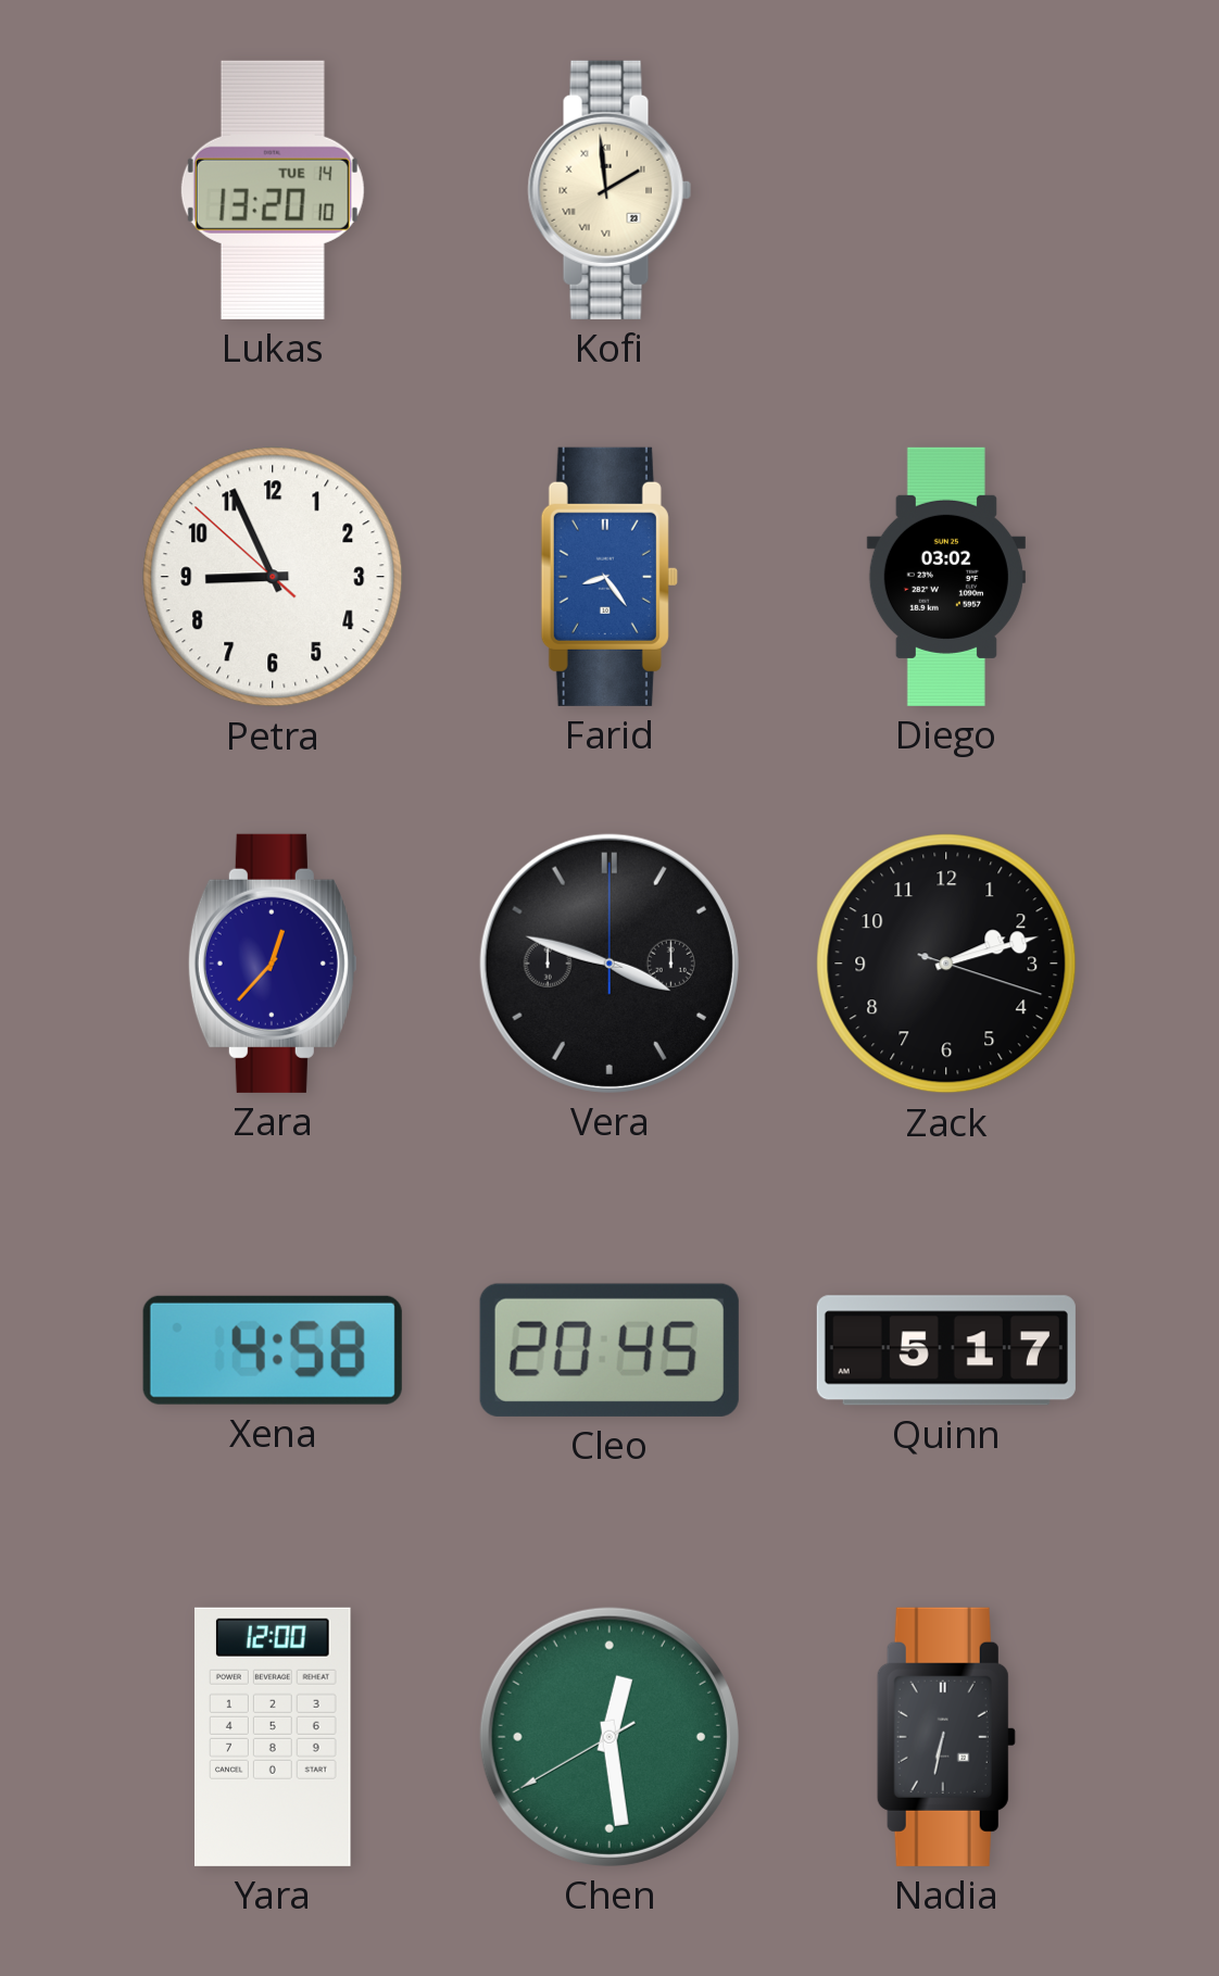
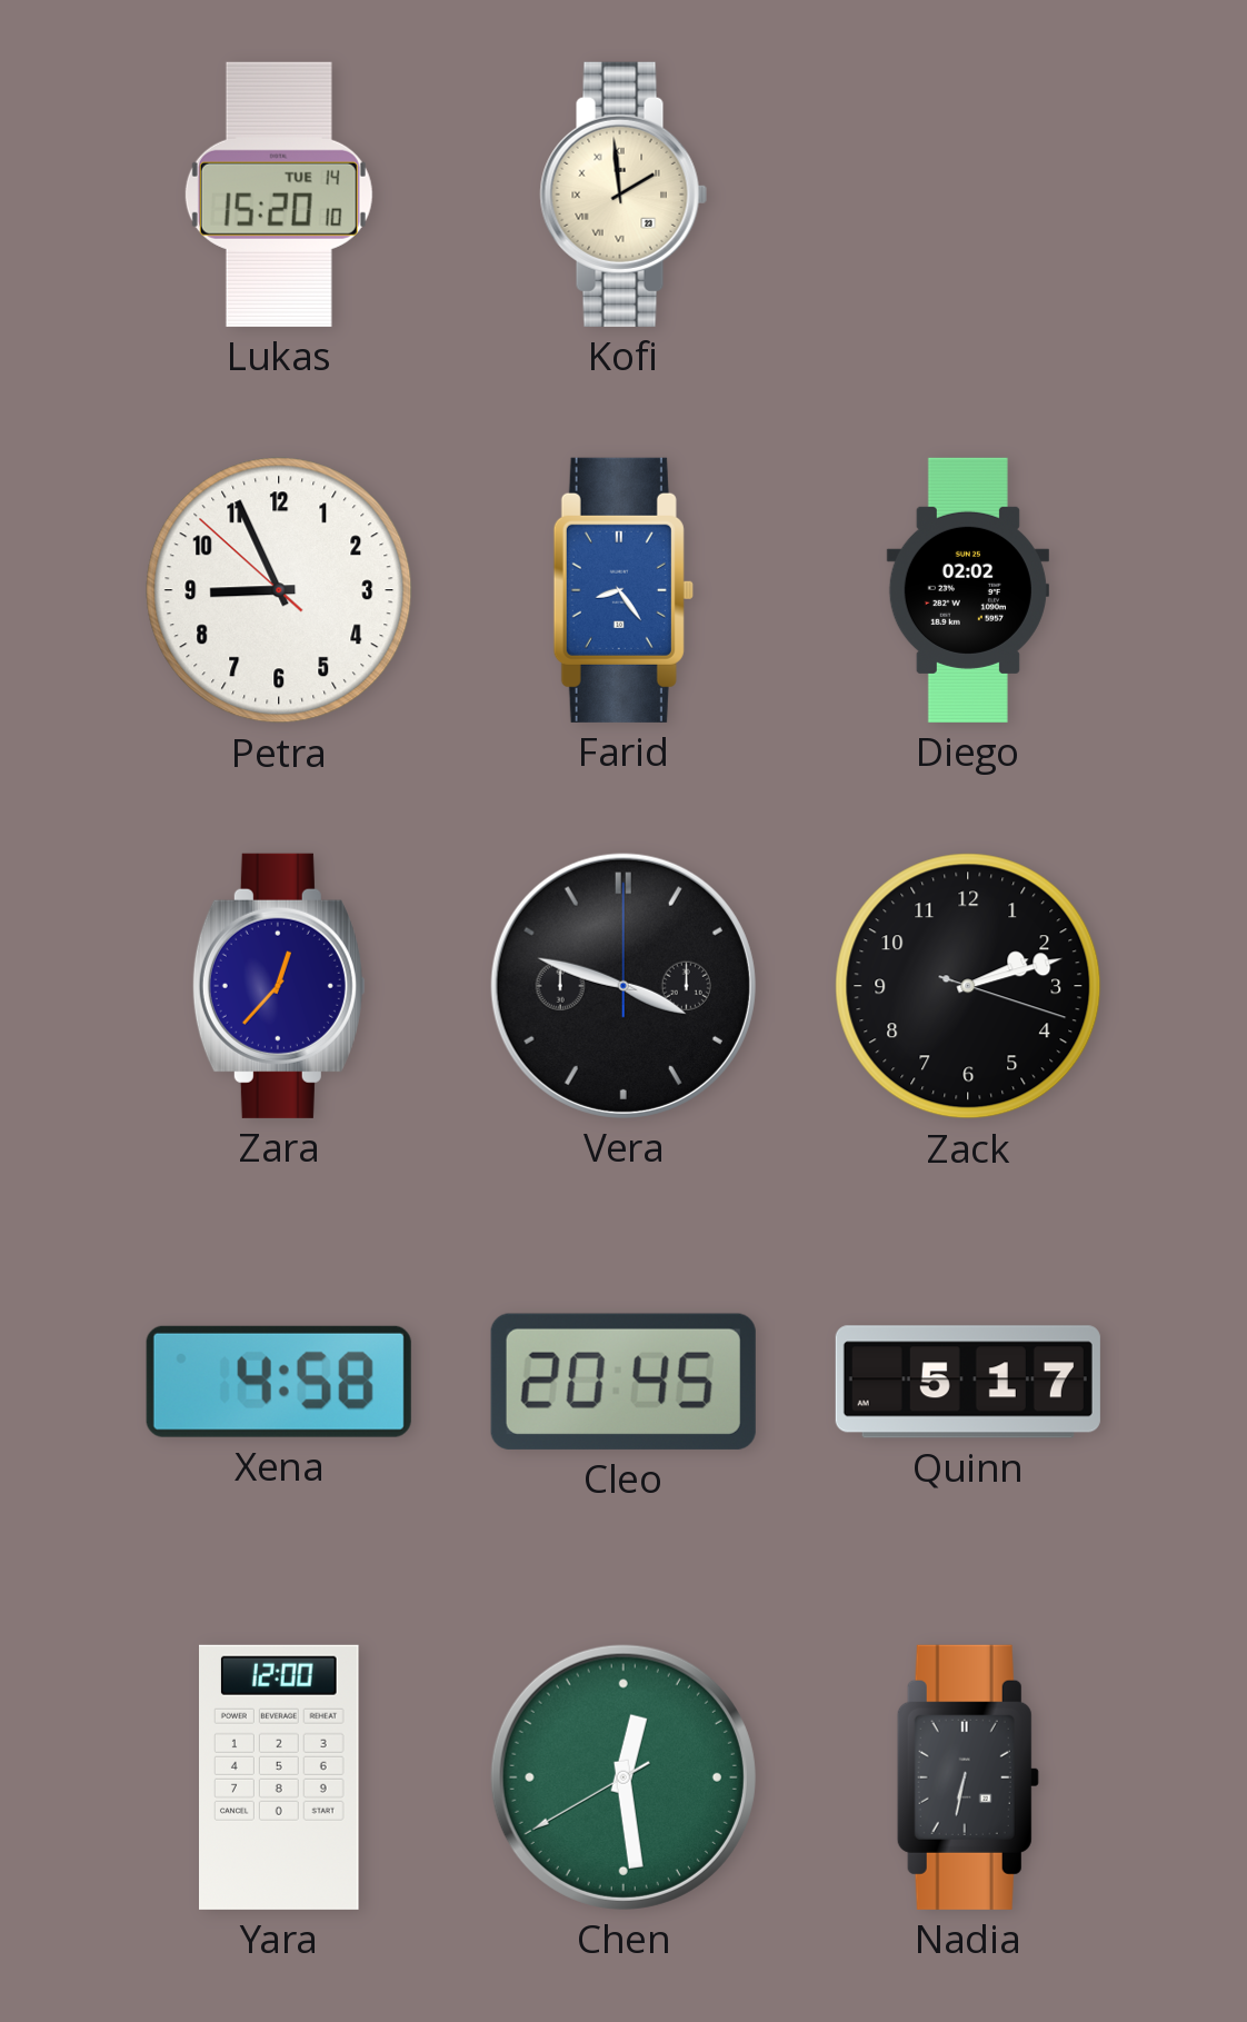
Lukas: 13:20 -> 15:20 (279, 195)
Diego: 03:02 -> 02:02 (968, 590)
